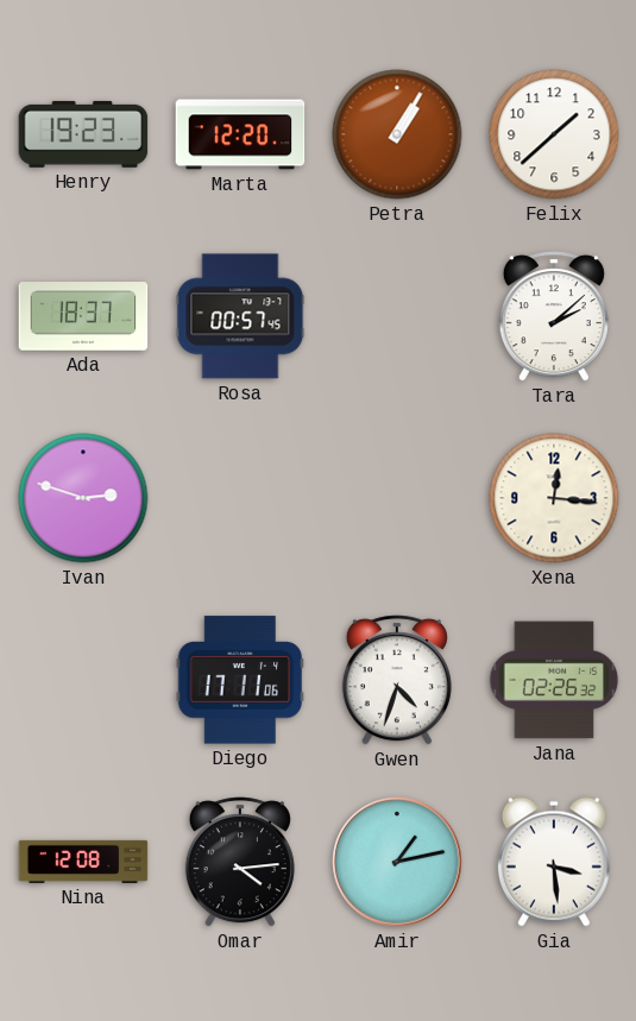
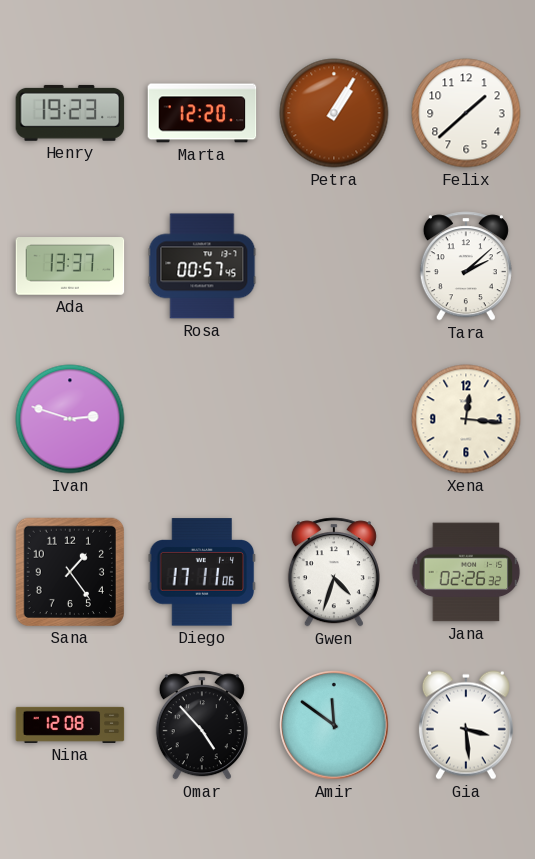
Ada: 18:37 -> 13:37 (70, 266)
Sana: none -> 1:24 (69, 571)
Omar: 4:14 -> 4:53 (202, 725)
Amir: 1:13 -> 11:51 (334, 725)
